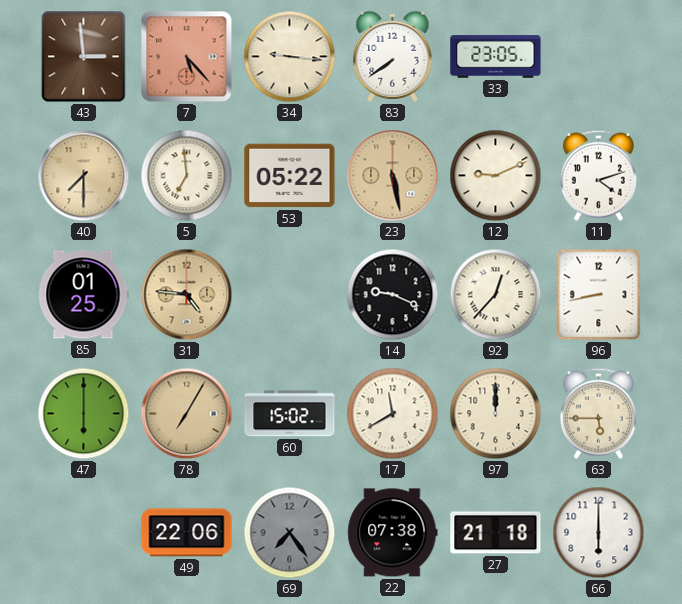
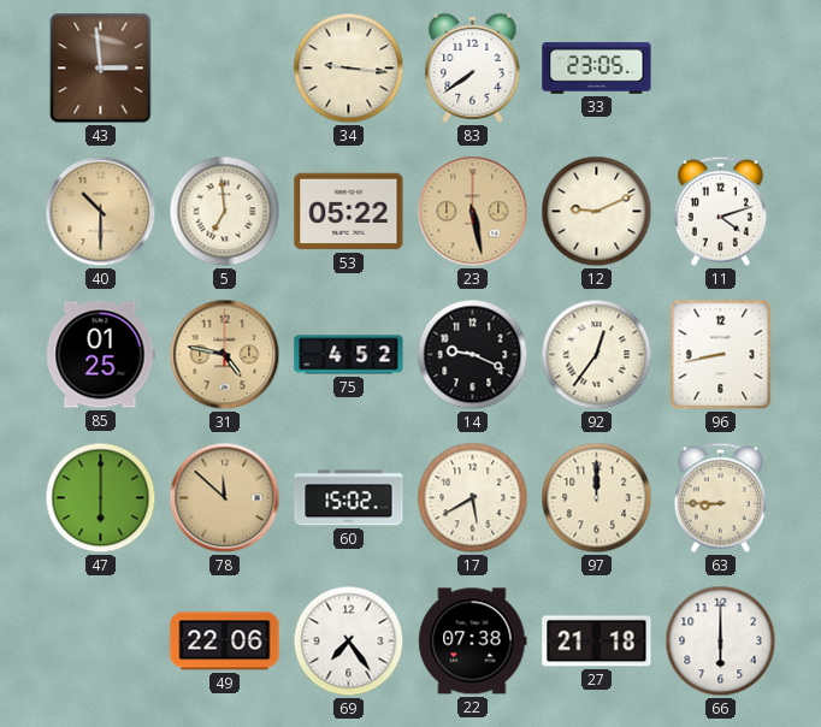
7: 5:23 -> none (187, 57)
40: 7:30 -> 10:30 (101, 212)
31: 4:46 -> 4:47 (225, 355)
75: none -> 4:52 (349, 355)
92: 12:37 -> 12:36 (597, 355)
78: 7:05 -> 11:52 (225, 498)
17: 11:40 -> 5:40 (473, 498)
63: 5:45 -> 8:45 (720, 497)
69 dial: grey -> white (349, 642)
